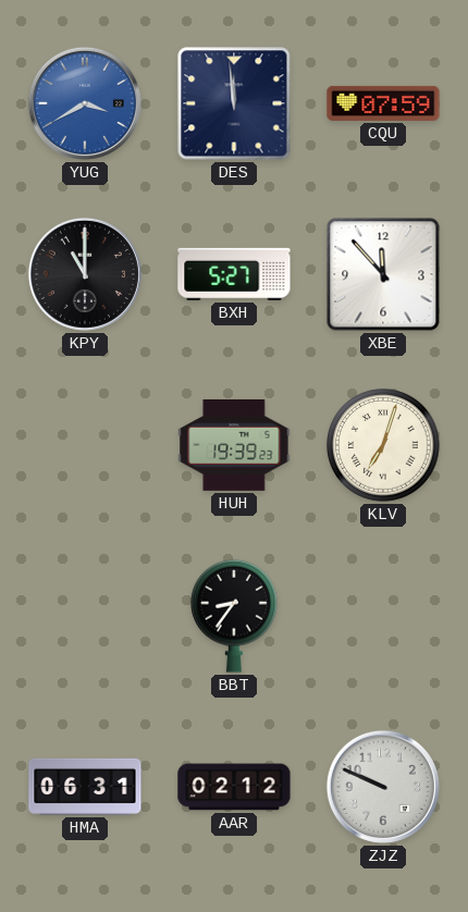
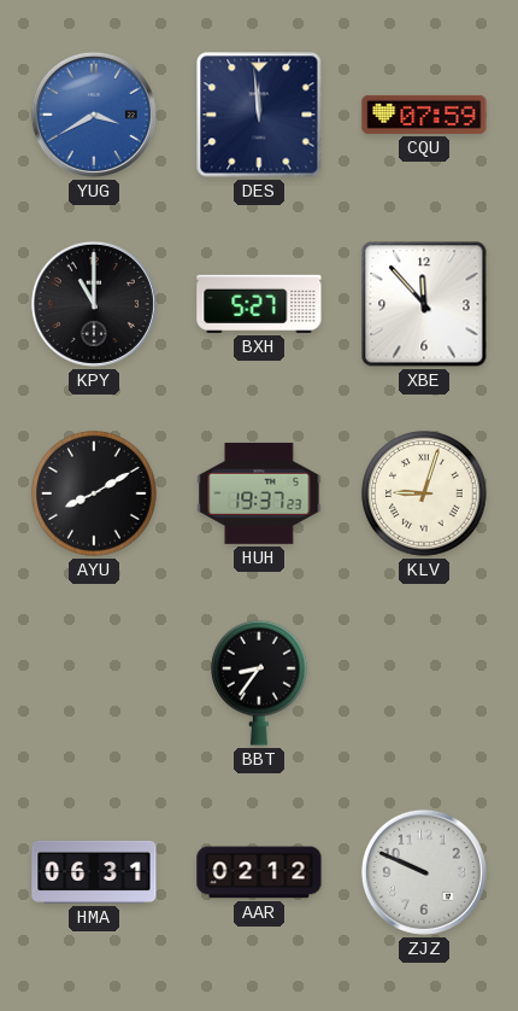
AYU: none -> 8:10 (94, 493)
HUH: 19:39 -> 19:37 (259, 493)
KLV: 7:03 -> 9:03 (424, 493)
